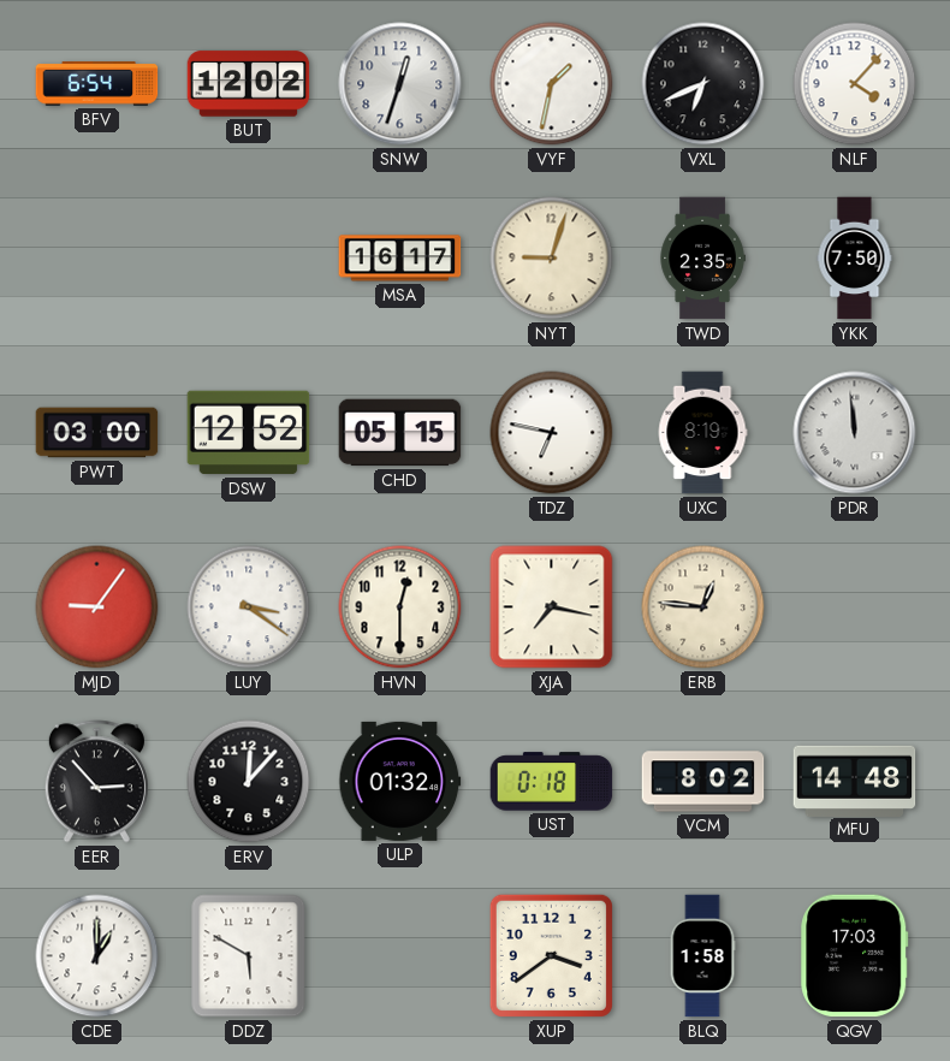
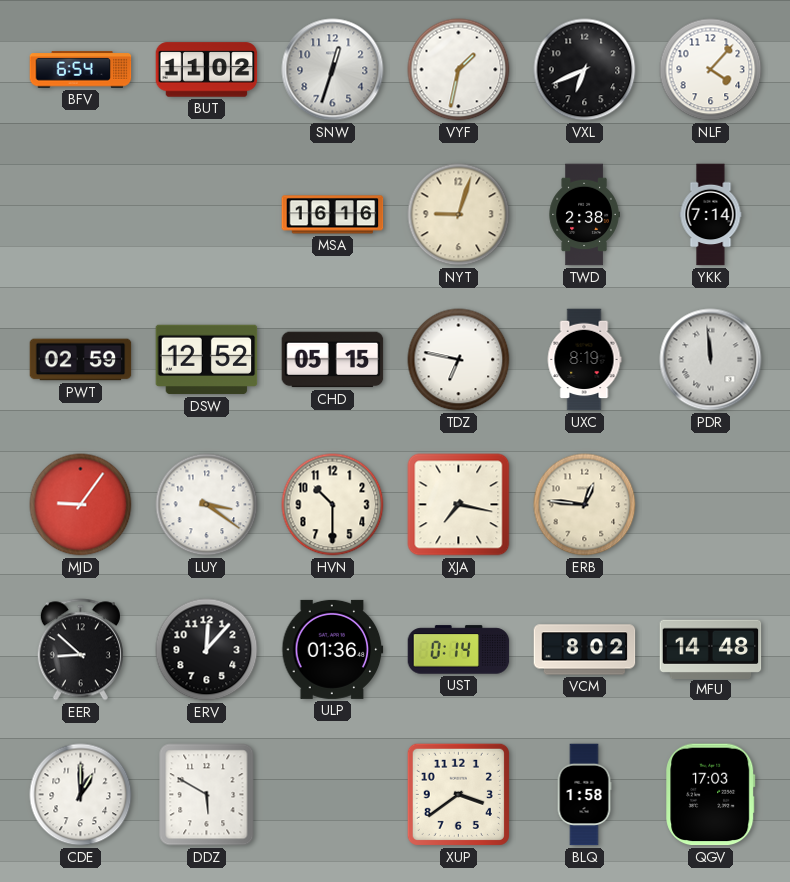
BUT: 12:02 -> 11:02 (207, 70)
MSA: 16:17 -> 16:16 (333, 215)
TWD: 2:35 -> 2:38 (584, 215)
YKK: 7:50 -> 7:14 (711, 215)
PWT: 03:00 -> 02:59 (81, 360)
HVN: 12:30 -> 10:30 (333, 505)
EER: 2:53 -> 8:52 (80, 650)
ULP: 01:32 -> 01:36 (333, 649)
UST: 0:18 -> 0:14 (459, 650)
